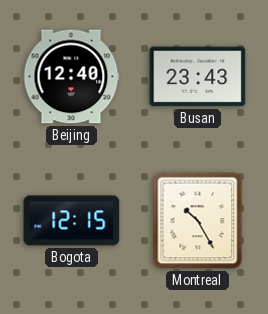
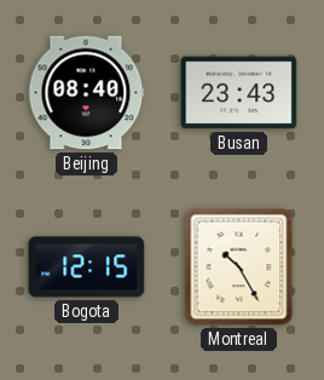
Beijing: 12:40 -> 08:40 (86, 93)
